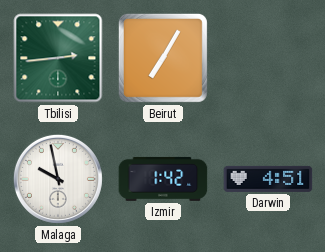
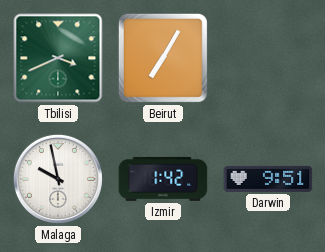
Tbilisi: 2:44 -> 3:41 (58, 58)
Darwin: 4:51 -> 9:51 (268, 179)
